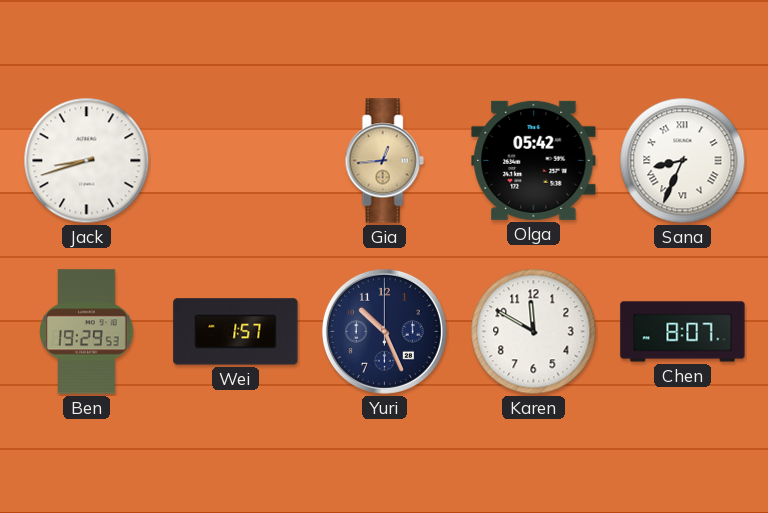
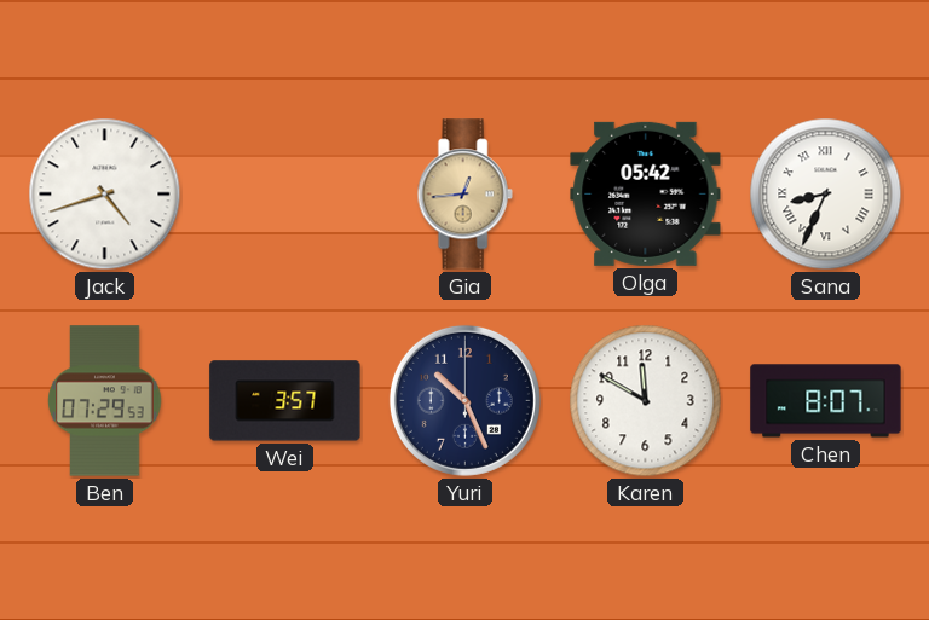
Jack: 8:42 -> 4:42 (105, 195)
Ben: 19:29 -> 07:29 (105, 401)
Wei: 1:57 -> 3:57 (285, 401)
